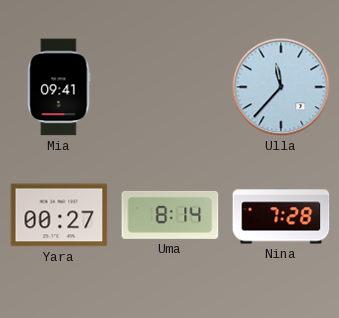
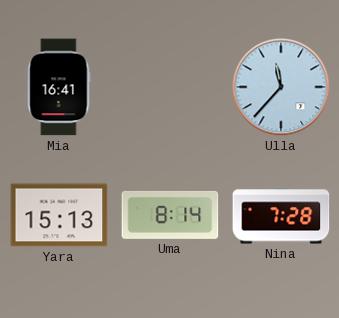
Mia: 09:41 -> 16:41 (59, 87)
Yara: 00:27 -> 15:13 (59, 215)
